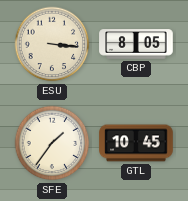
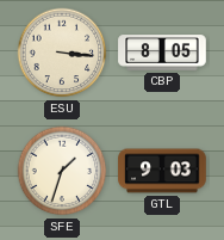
SFE: 1:36 -> 1:33 (62, 171)
GTL: 10:45 -> 9:03 (162, 171)
